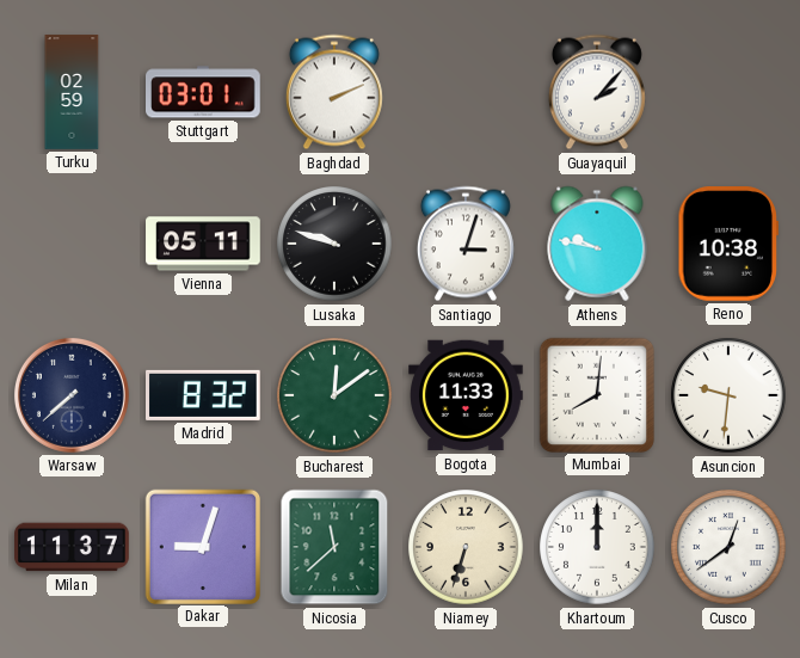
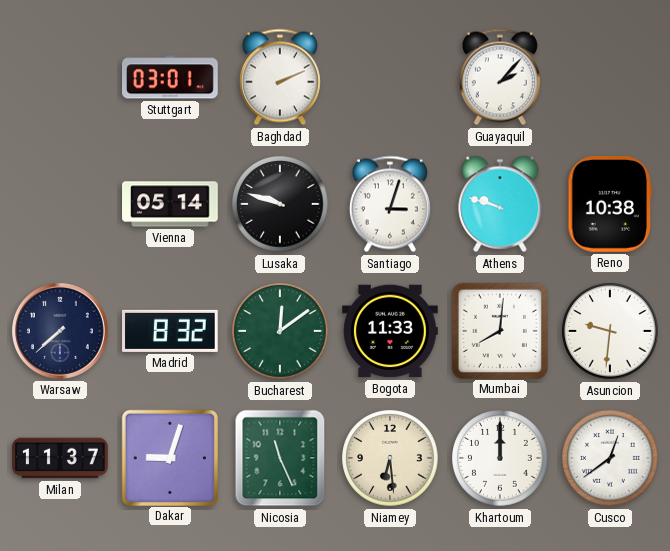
Turku: 02:59 -> none (72, 92)
Vienna: 05:11 -> 05:14 (170, 204)
Athens: 9:47 -> 9:48 (500, 204)
Nicosia: 11:38 -> 11:26 (280, 458)
Niamey: 6:33 -> 6:29 (390, 458)
